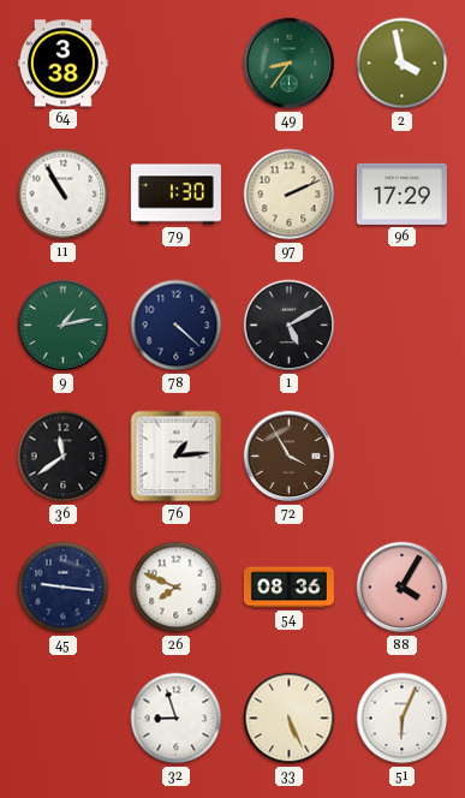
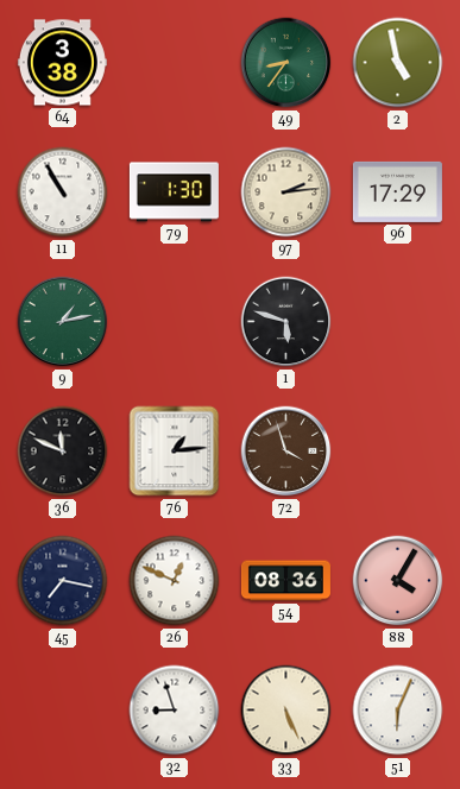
2: 3:58 -> 4:58 (398, 63)
97: 2:11 -> 2:14 (286, 192)
78: 4:22 -> none (177, 326)
1: 5:10 -> 5:48 (286, 322)
36: 11:39 -> 11:49 (63, 452)
72: 3:55 -> 3:57 (286, 452)
45: 9:16 -> 7:17 (63, 581)
26: 7:49 -> 12:49 (175, 581)
